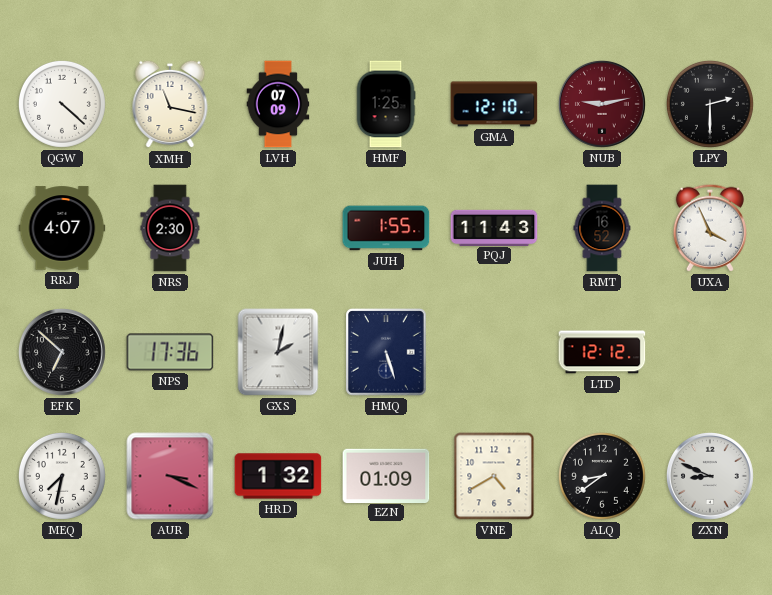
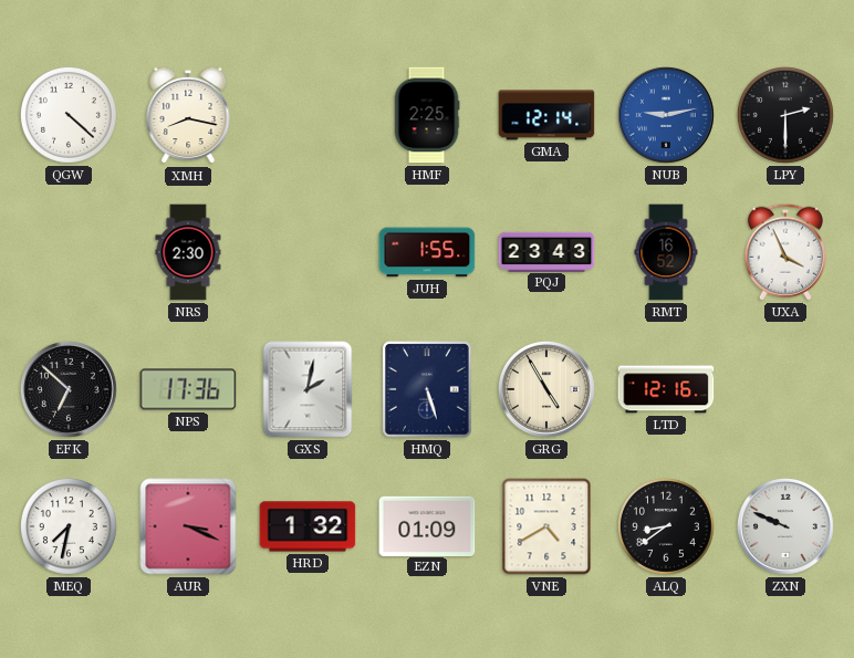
XMH: 11:17 -> 8:17 (188, 115)
LVH: 07:09 -> none (278, 104)
HMF: 1:25 -> 2:25 (427, 115)
GMA: 12:10 -> 12:14 (546, 115)
NUB dial: burgundy -> blue (666, 115)
RRJ: 4:07 -> none (62, 228)
PQJ: 11:43 -> 23:43 (546, 251)
GRG: none -> 4:55 (546, 389)
LTD: 12:12 -> 12:16 (666, 389)
ZXN: 8:49 -> 9:49 (785, 526)
